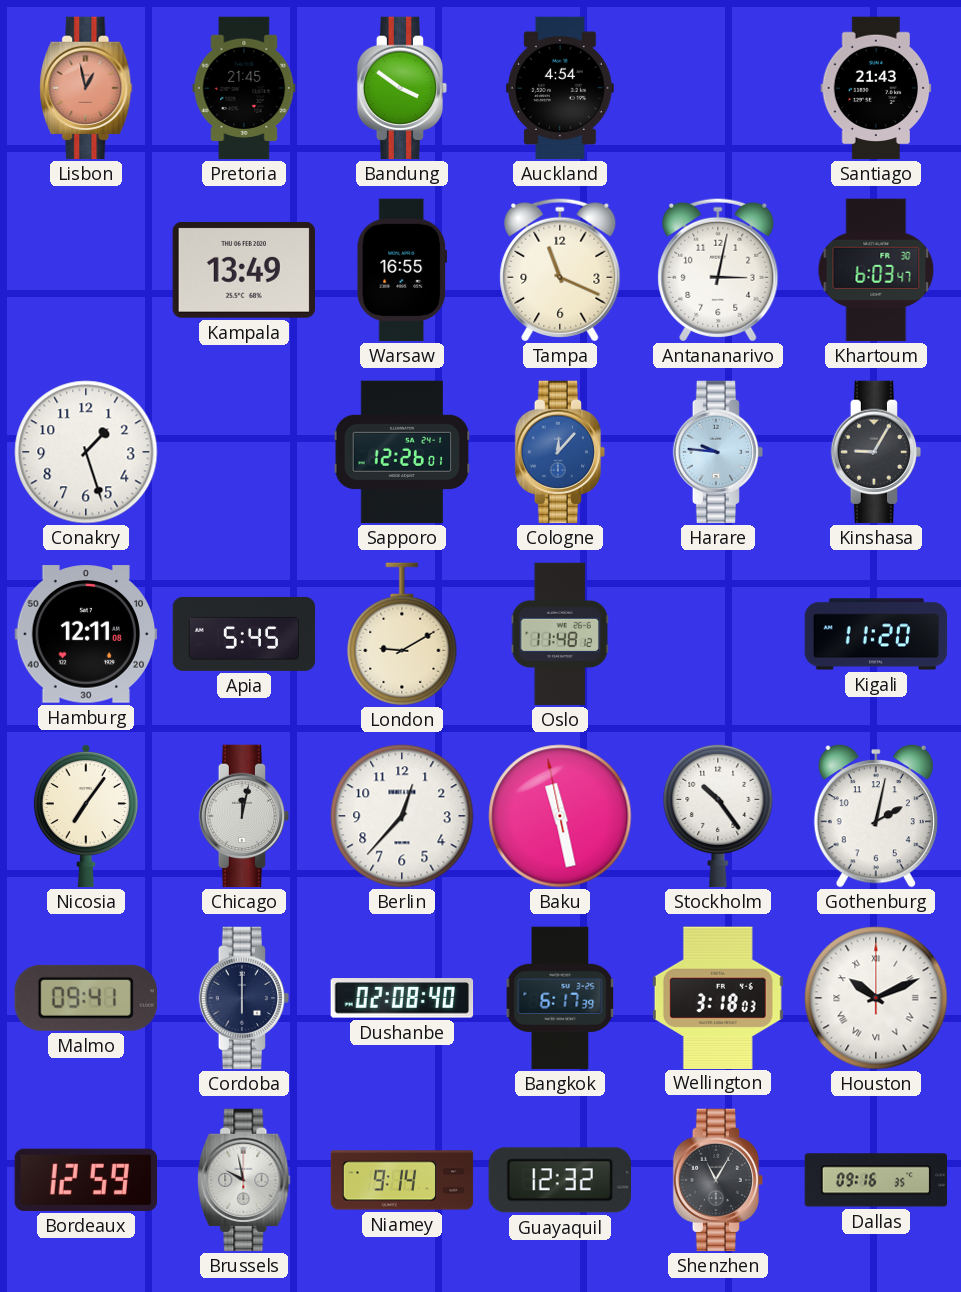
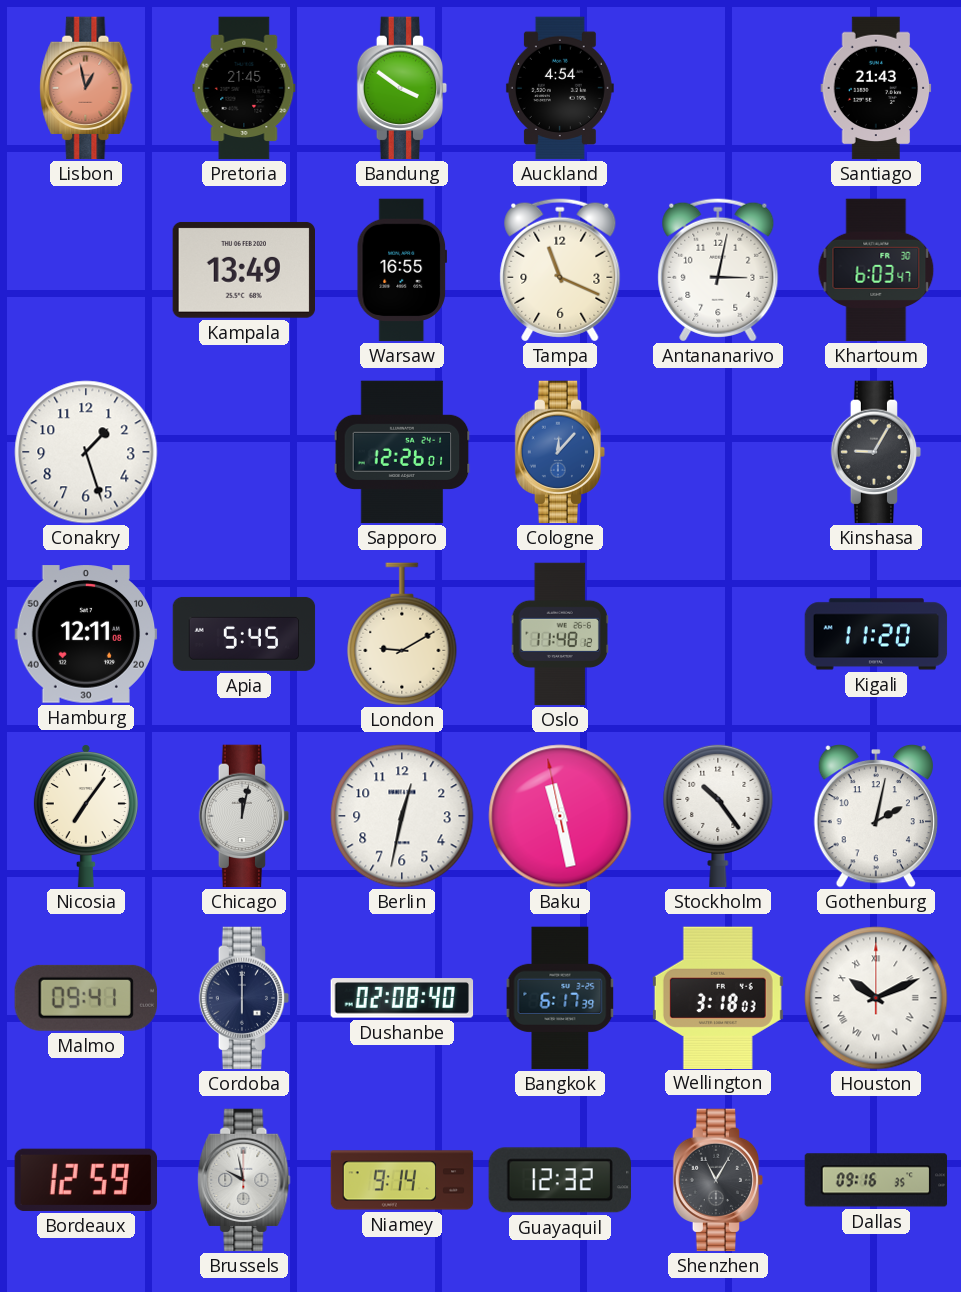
Harare: 9:46 -> none (718, 452)
Berlin: 12:37 -> 12:32 (402, 816)
